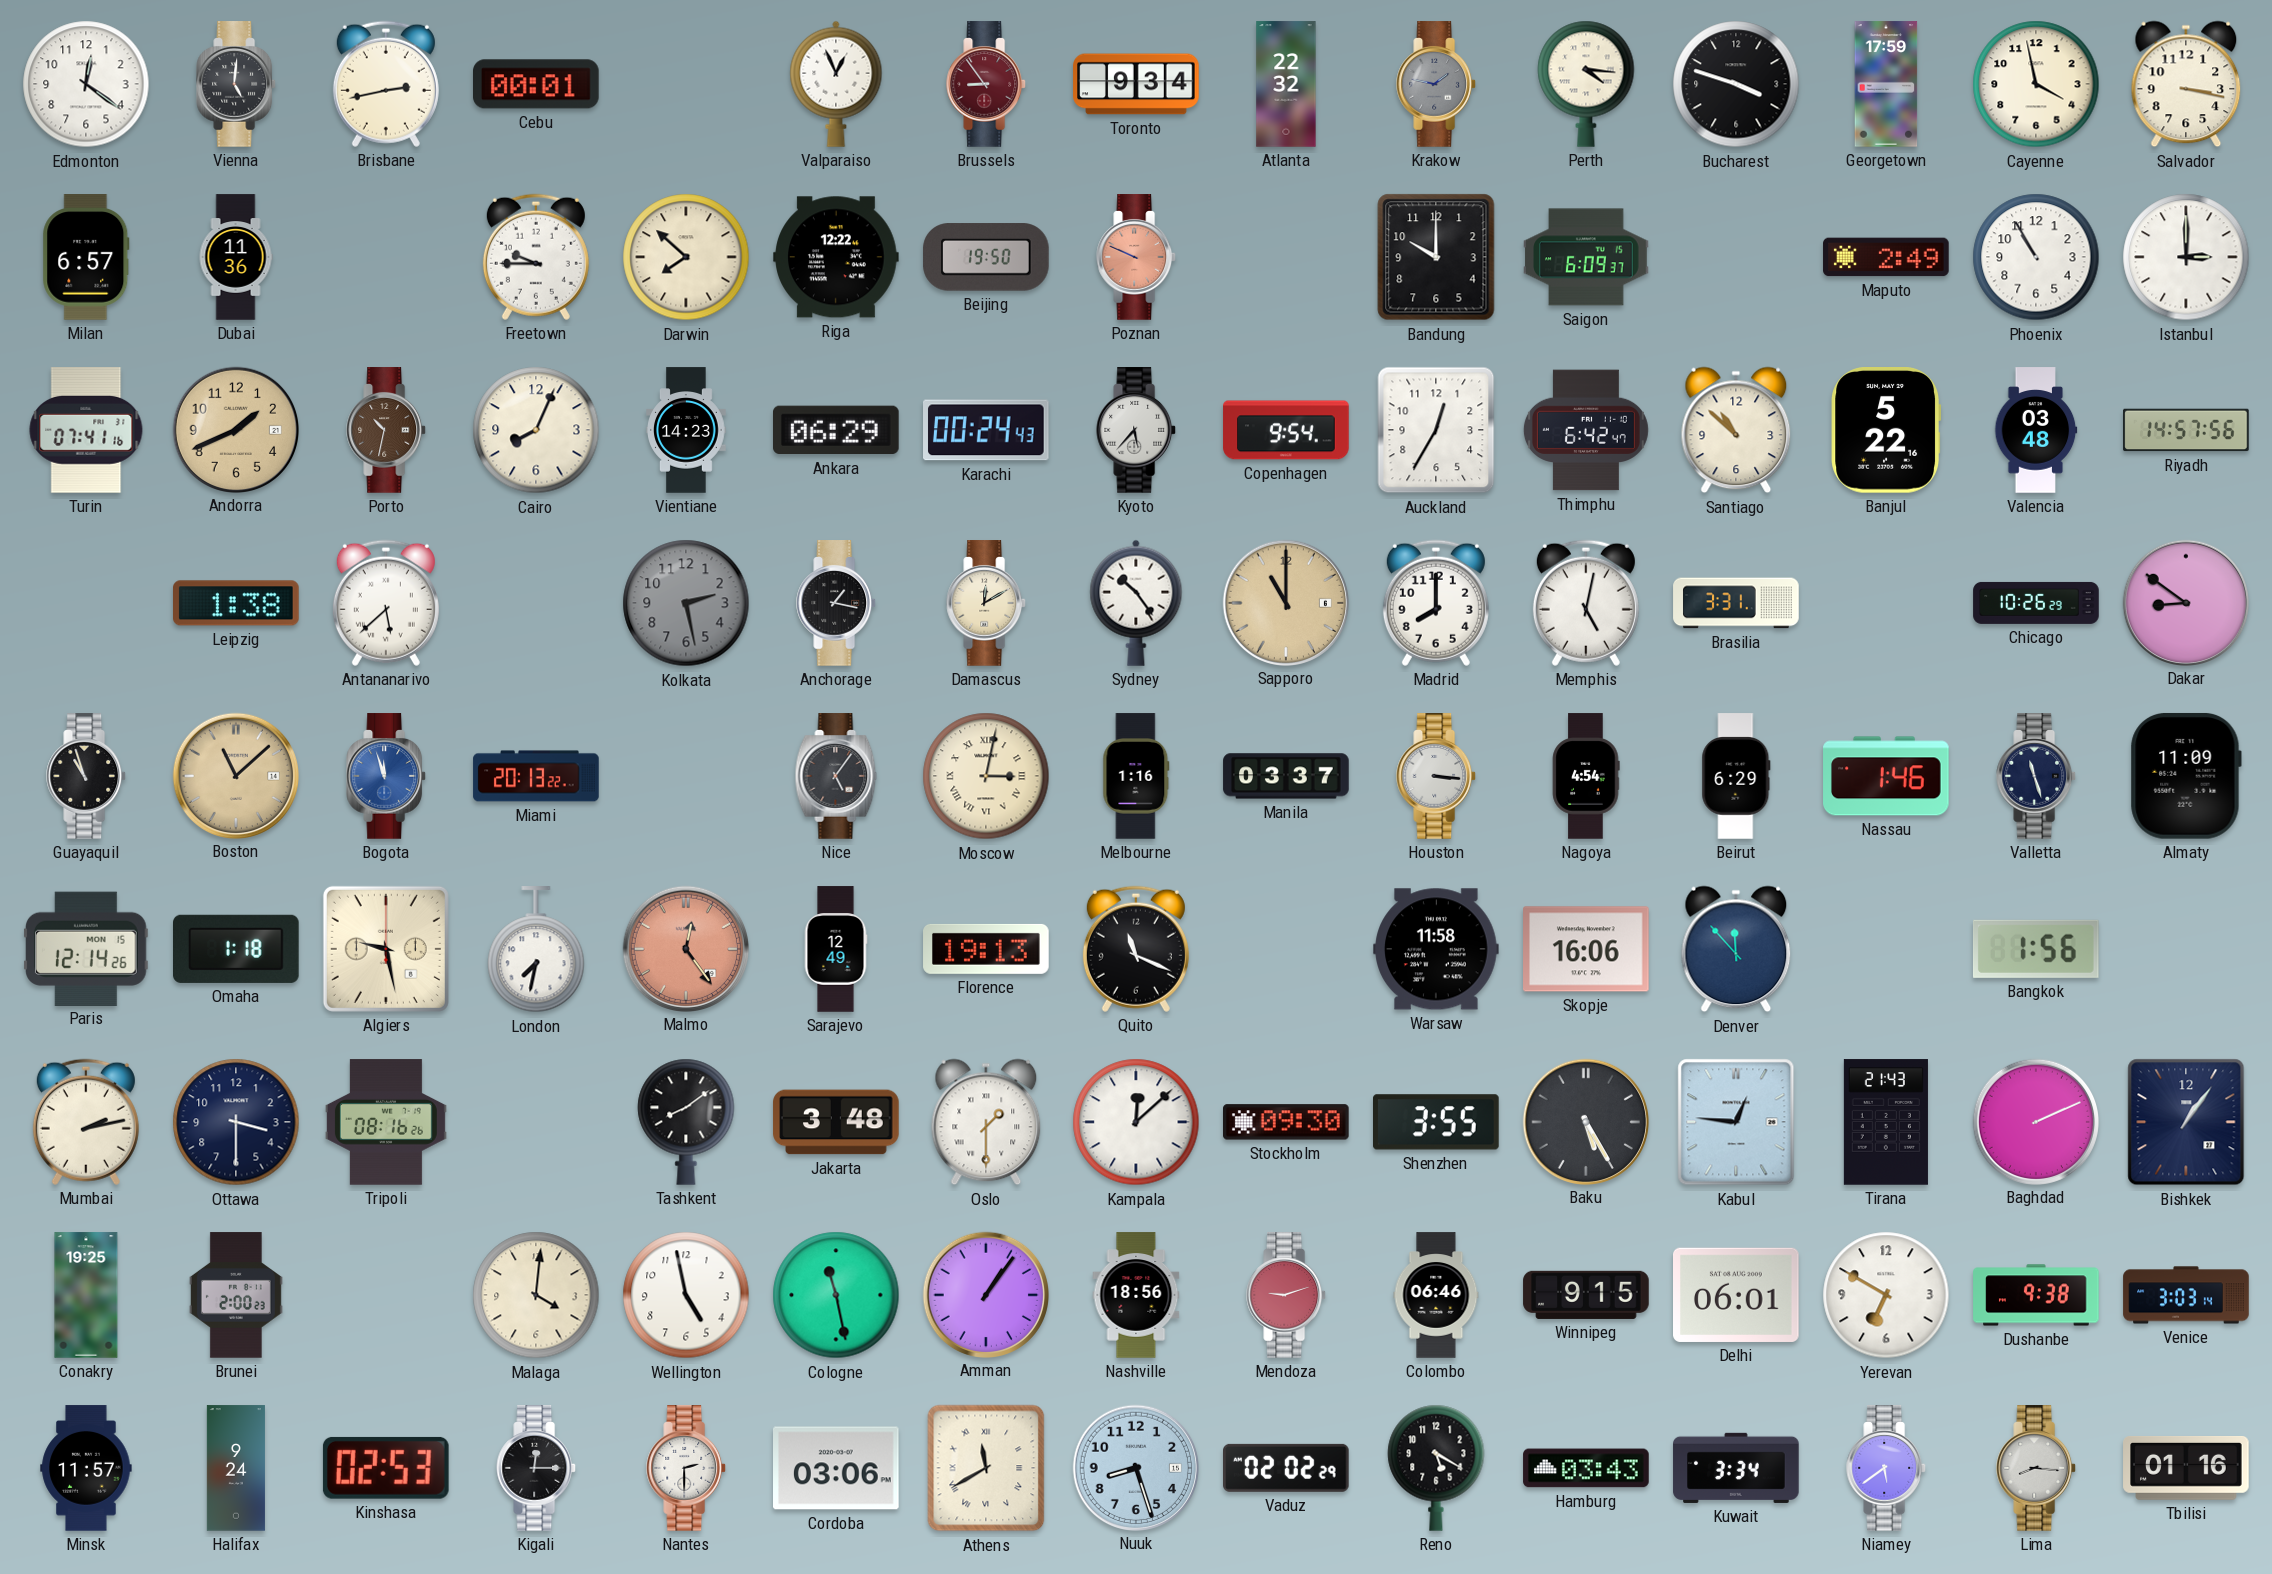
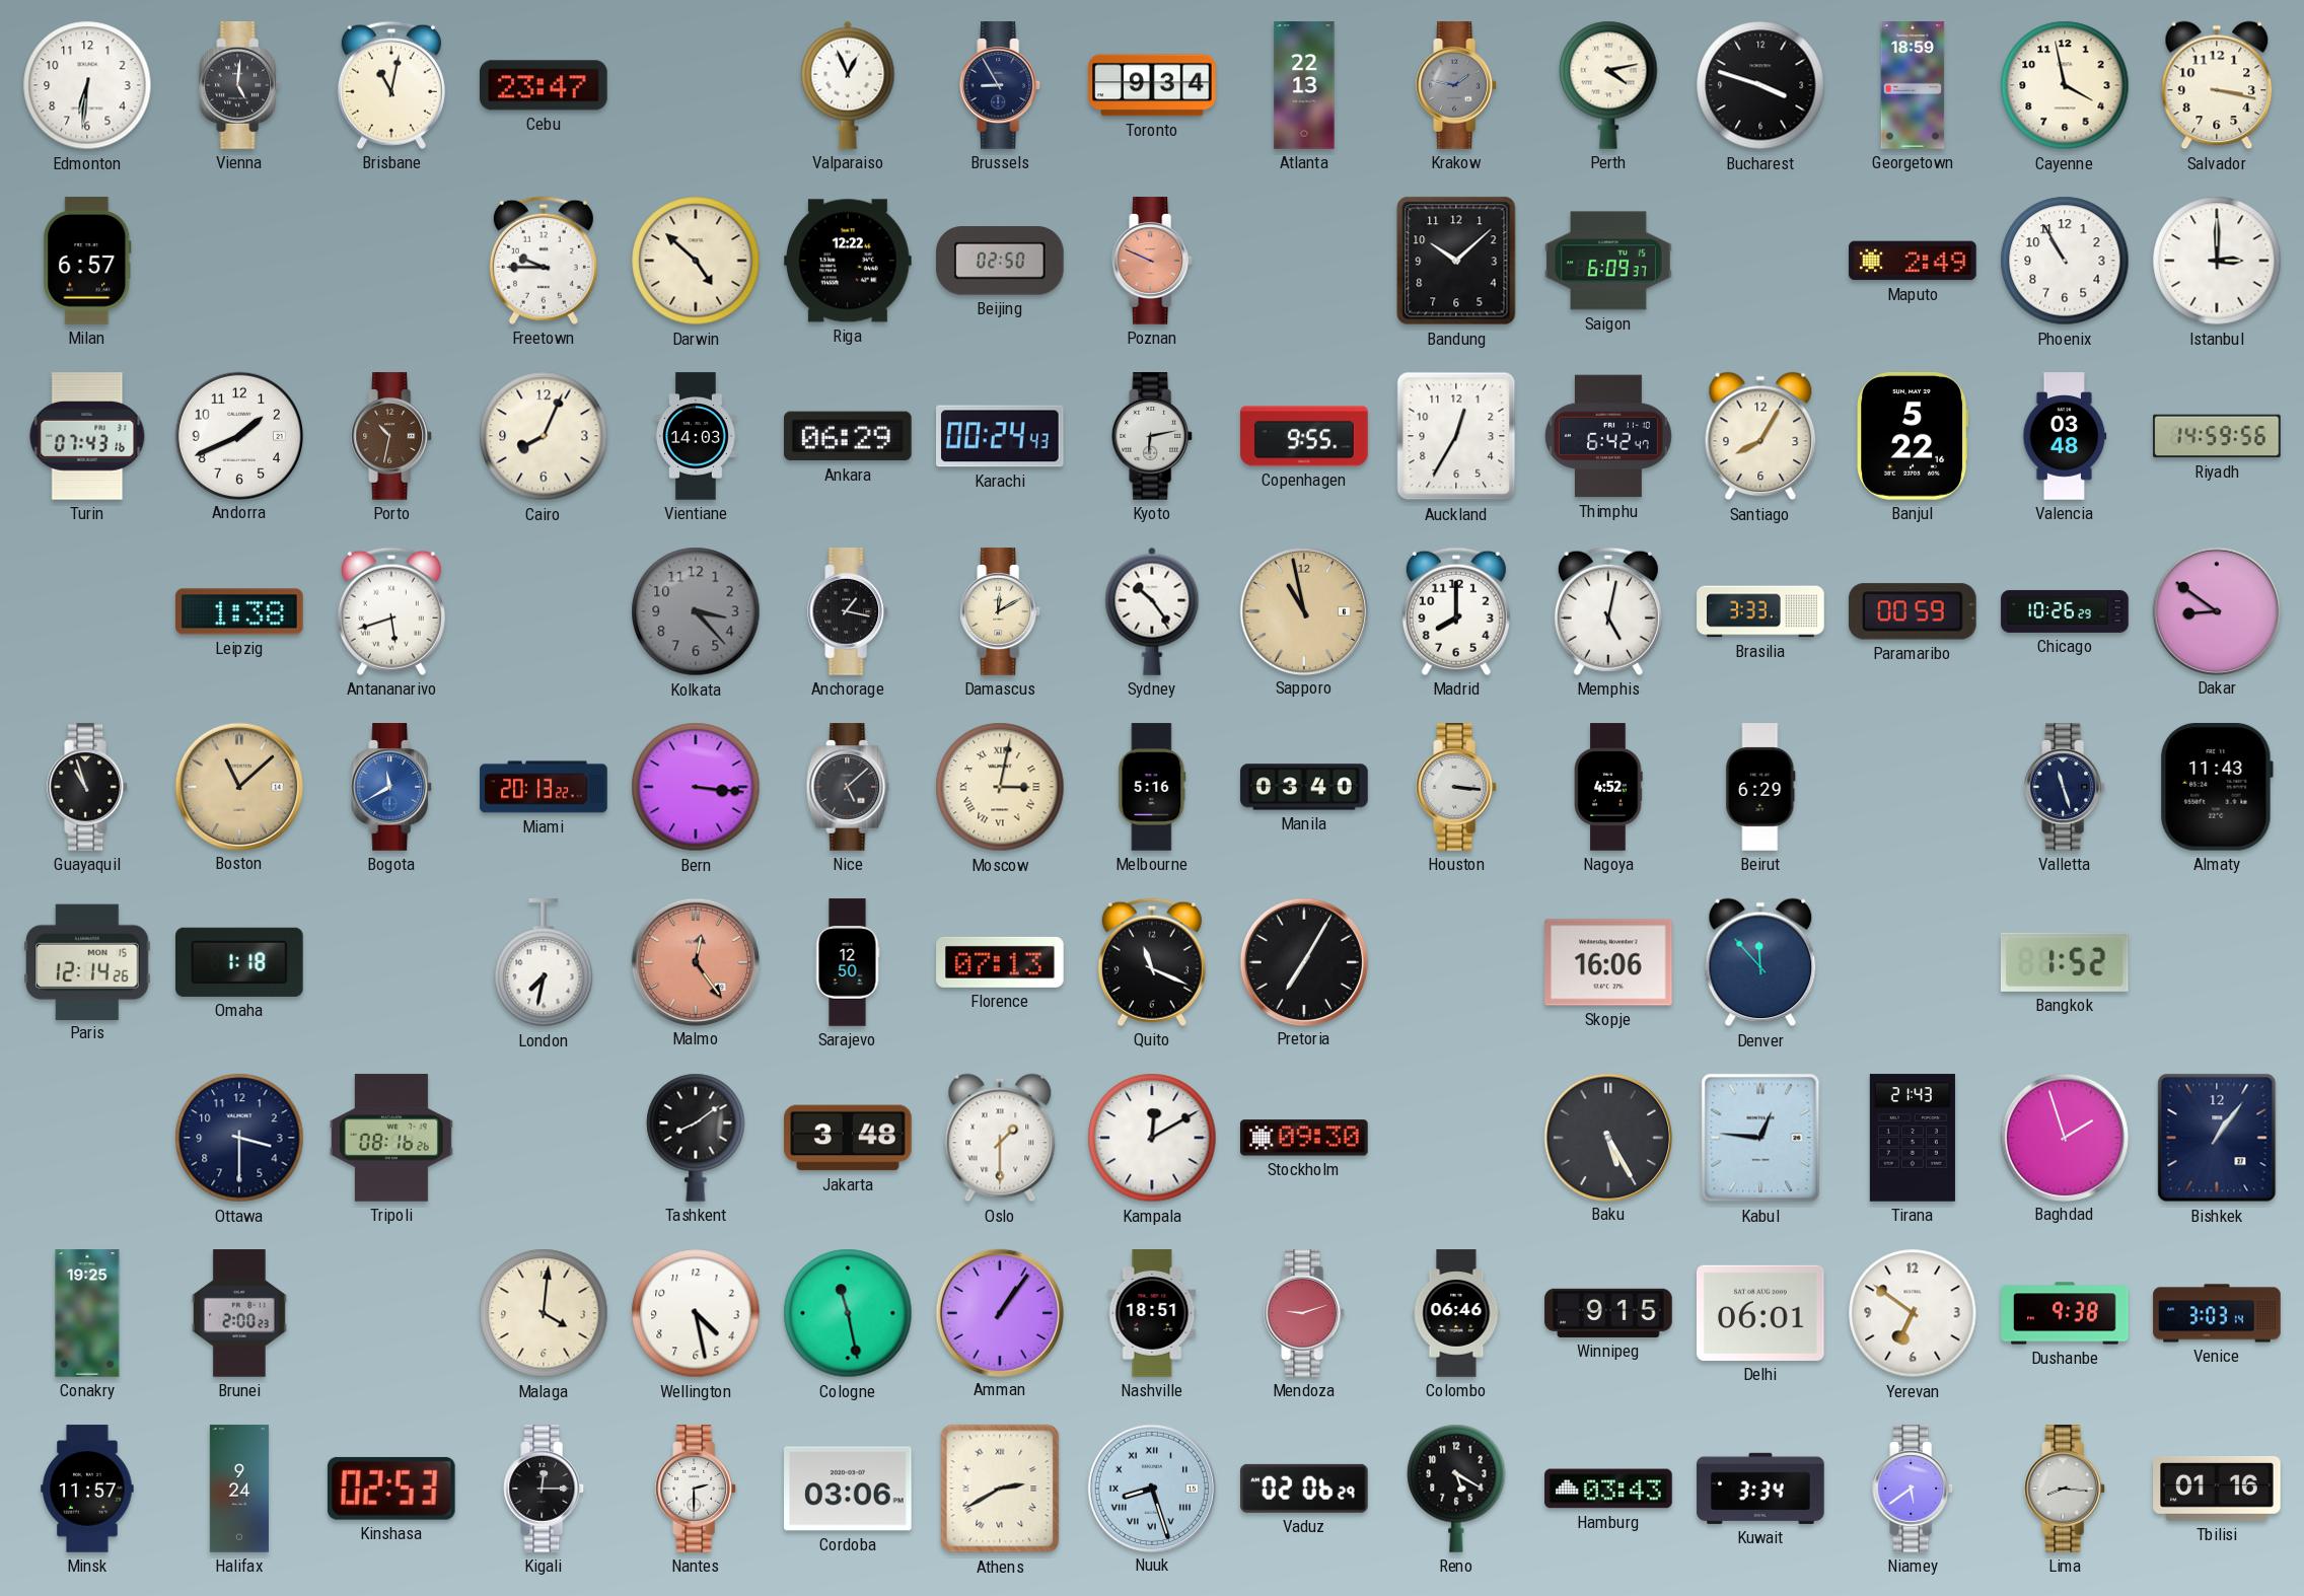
Edmonton: 12:21 -> 6:31 (87, 85)
Brisbane: 2:43 -> 11:02 (391, 85)
Cebu: 00:01 -> 23:47 (545, 85)
Brussels: 8:54 -> 8:55 (1001, 85)
Brussels dial: burgundy -> navy (1001, 85)
Atlanta: 22:32 -> 22:13 (1304, 85)
Perth: 4:16 -> 4:13 (1608, 85)
Georgetown: 17:59 -> 18:59 (1913, 85)
Dubai: 11:36 -> none (236, 257)
Darwin: 7:52 -> 4:52 (696, 261)
Beijing: 19:50 -> 02:50 (1000, 261)
Bandung: 10:00 -> 10:08 (1456, 261)
Turin: 07:41 -> 07:43 (87, 436)
Andorra dial: champagne -> white (238, 435)
Vientiane: 14:23 -> 14:03 (696, 436)
Kyoto: 5:37 -> 6:13 (1153, 436)
Copenhagen: 9:54 -> 9:55 (1304, 436)
Santiago: 10:52 -> 8:05 (1760, 436)
Riyadh: 14:57 -> 14:59 (2217, 436)
Antananarivo: 5:38 -> 5:42 (391, 611)
Kolkata: 2:28 -> 3:23 (696, 611)
Sapporo: 11:00 -> 10:58 (1303, 610)
Brasilia: 3:31 -> 3:33 (1760, 611)
Paramaribo: none -> 00:59 (1913, 611)
Bogota: 11:57 -> 11:40 (392, 787)
Bern: none -> 3:16 (696, 787)
Nice: 5:06 -> 5:08 (848, 787)
Melbourne: 1:16 -> 5:16 (1152, 787)
Manila: 03:37 -> 03:40 (1304, 787)
Nagoya: 4:54 -> 4:52 (1608, 787)
Nassau: 1:46 -> none (1886, 776)
Almaty: 11:09 -> 11:43 (2217, 787)
Algiers: 9:28 -> none (386, 949)
Sarajevo: 12:49 -> 12:50 (848, 962)
Florence: 19:13 -> 07:13 (1000, 962)
Pretoria: none -> 7:05 (1303, 961)
Warsaw: 11:58 -> none (1436, 949)
Bangkok: 1:56 -> 1:52 (2065, 962)
Mumbai: 2:13 -> none (86, 1122)
Kampala: 12:08 -> 12:10 (1152, 1138)
Shenzhen: 3:55 -> none (1436, 1122)
Baghdad: 2:11 -> 1:57 (2064, 1137)
Wellington: 4:58 -> 4:28 (696, 1313)
Nashville: 18:56 -> 18:51 (1152, 1313)
Yerevan: 6:50 -> 6:51 (1913, 1313)
Athens: 11:40 -> 2:40 (1000, 1489)
Nuuk numerals: Arabic -> Roman (1151, 1488)
Vaduz: 02:02 -> 02:06 (1305, 1489)
